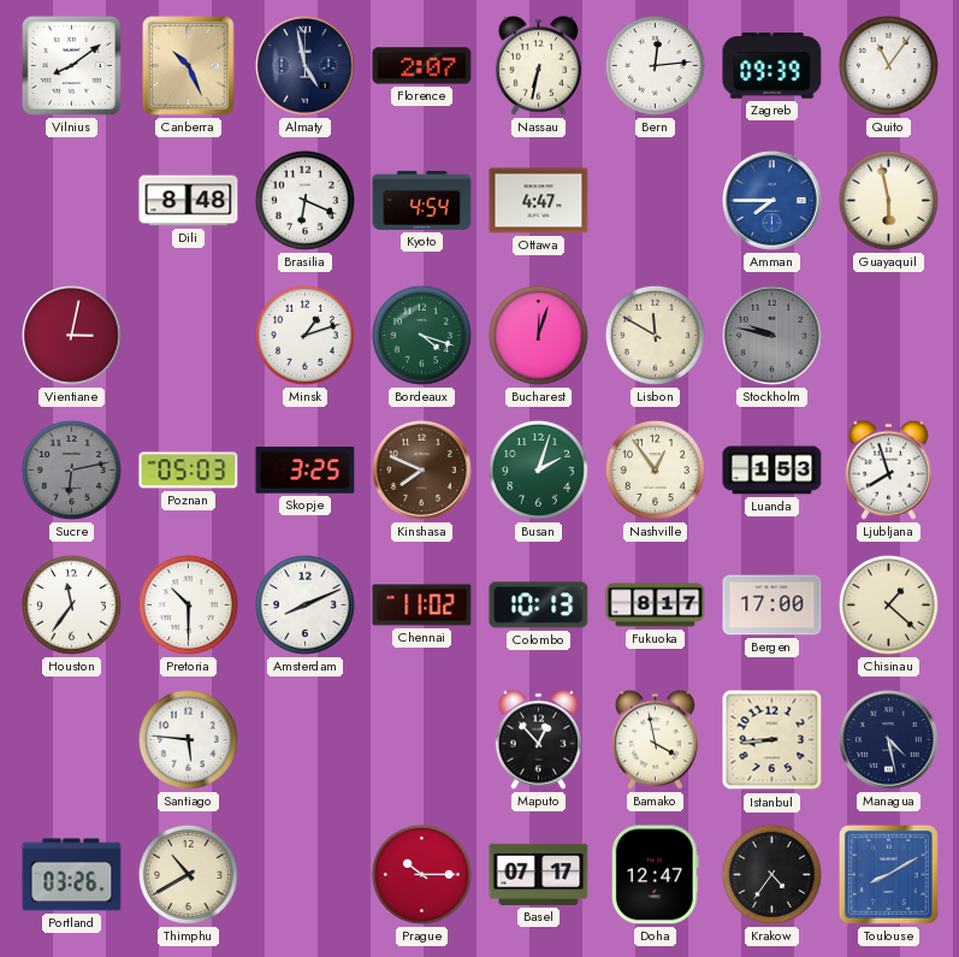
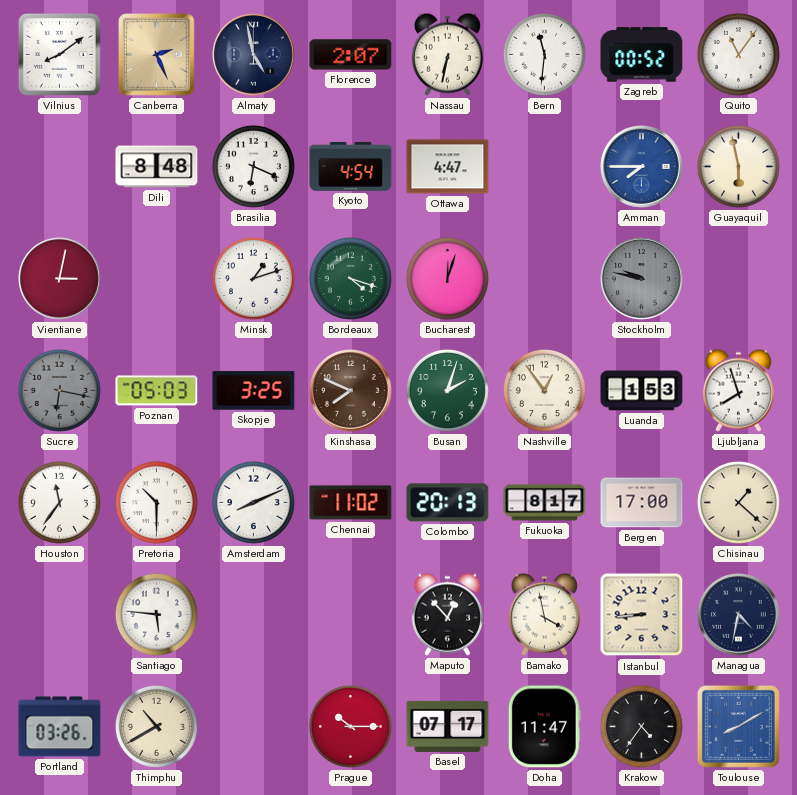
Canberra: 10:26 -> 2:26 (157, 55)
Bern: 12:14 -> 11:31 (544, 54)
Zagreb: 09:39 -> 00:52 (642, 55)
Lisbon: 11:50 -> none (655, 335)
Sucre: 6:13 -> 6:17 (59, 390)
Colombo: 10:13 -> 20:13 (448, 503)
Managua: 4:28 -> 4:32 (739, 615)
Doha: 12:47 -> 11:47 (544, 727)
